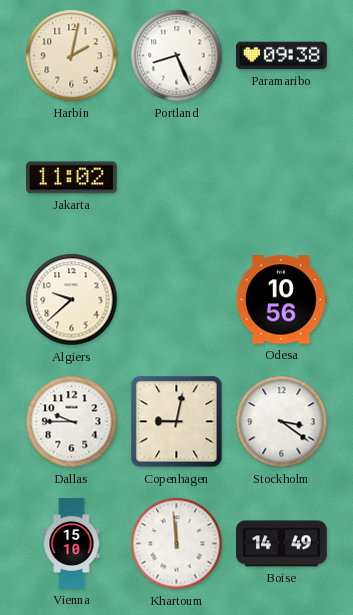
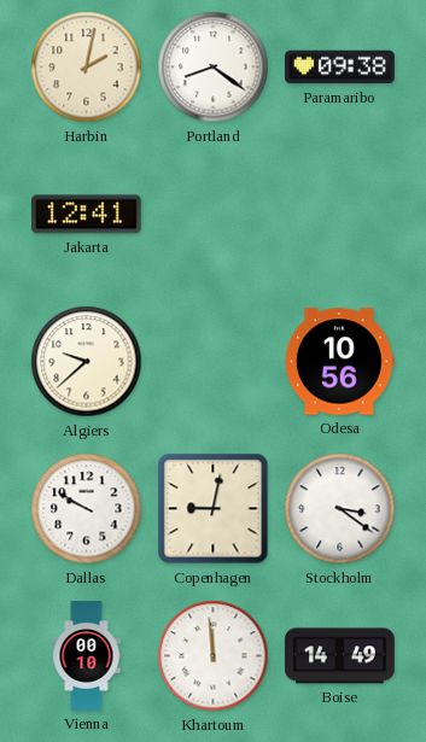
Portland: 8:26 -> 8:21 (214, 68)
Jakarta: 11:02 -> 12:41 (87, 215)
Dallas: 9:45 -> 9:50 (87, 509)
Vienna: 15:10 -> 00:10 (87, 656)
